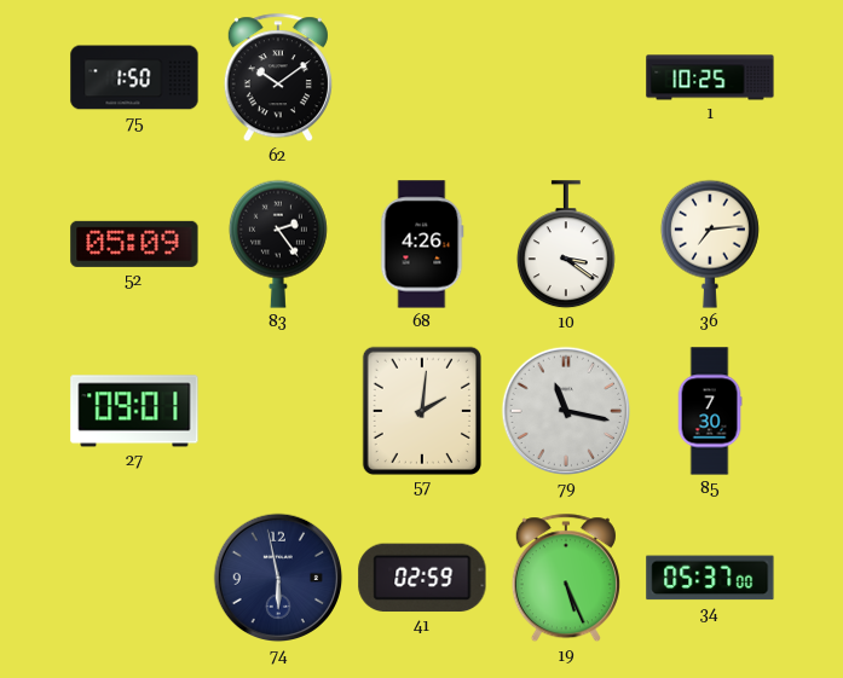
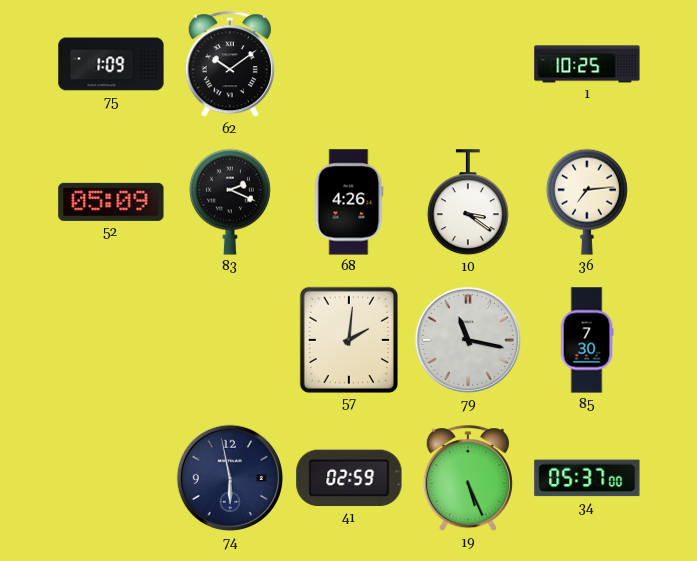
75: 1:50 -> 1:09 (111, 64)
83: 2:24 -> 2:19 (230, 202)
27: 09:01 -> none (134, 411)
